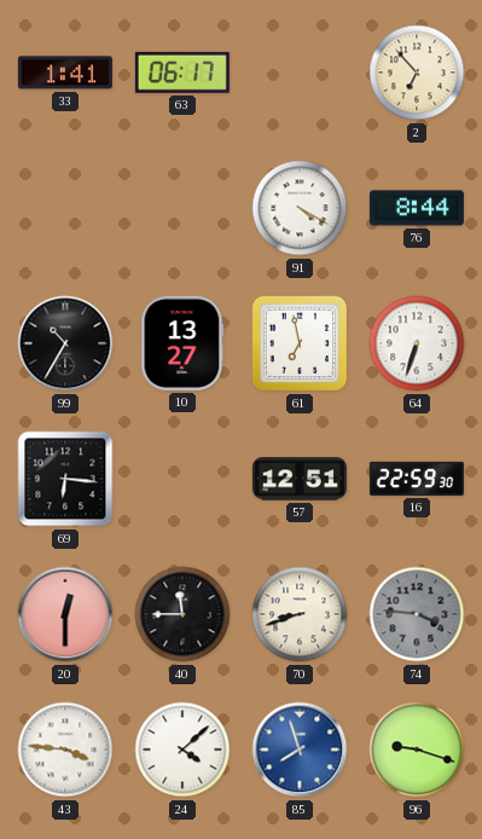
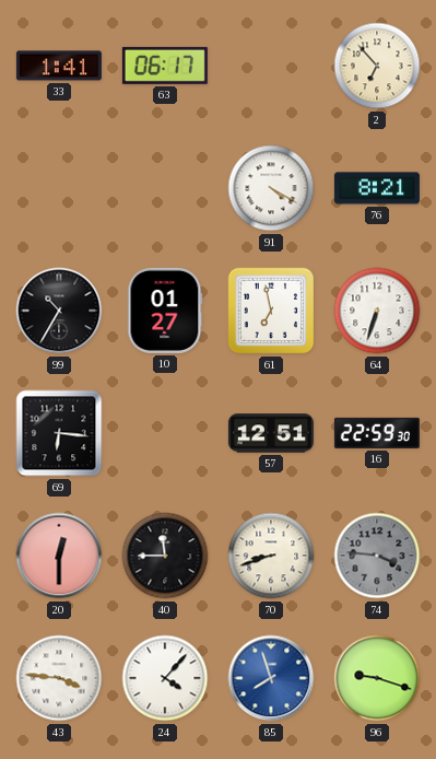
76: 8:44 -> 8:21 (377, 188)
10: 13:27 -> 01:27 (165, 311)
24: 4:08 -> 4:07 (165, 678)
